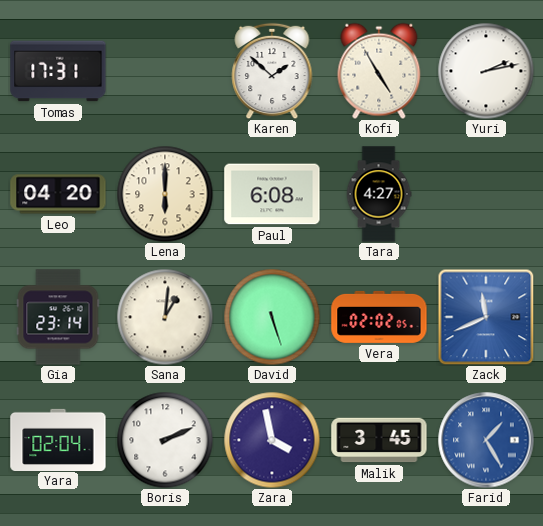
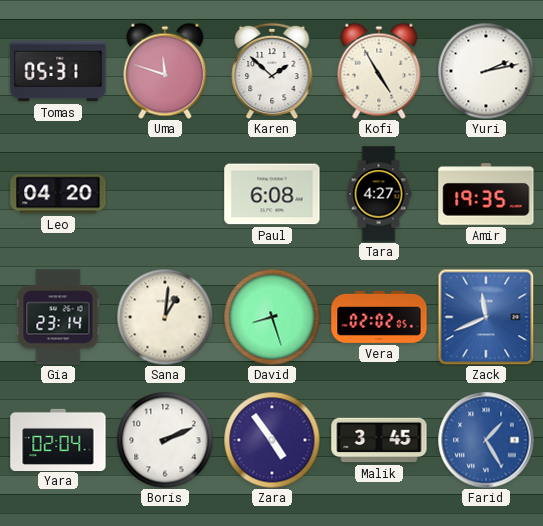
Tomas: 17:31 -> 05:31 (58, 71)
Uma: none -> 11:48 (165, 71)
Lena: 6:00 -> none (165, 194)
Amir: none -> 19:35 (486, 194)
David: 5:27 -> 8:27 (272, 317)
Zara: 3:58 -> 4:54 (272, 440)
